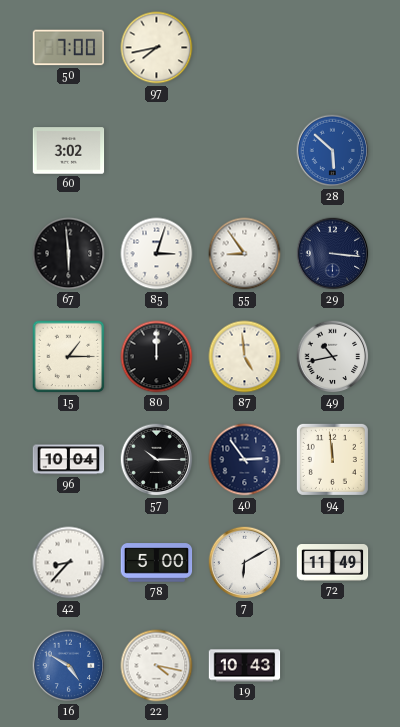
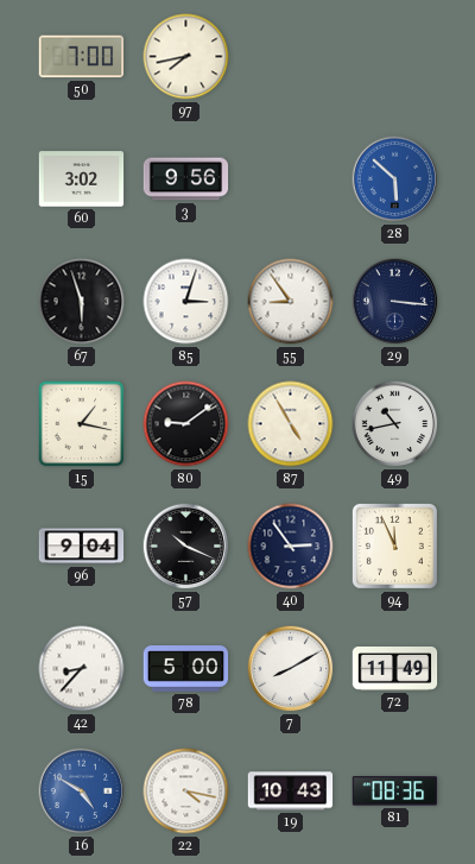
3: none -> 9:56 (186, 179)
67: 5:59 -> 5:57 (82, 302)
15: 1:15 -> 1:17 (82, 424)
80: 12:00 -> 9:09 (186, 424)
87: 4:59 -> 4:55 (291, 424)
96: 10:04 -> 9:04 (82, 547)
57: 10:15 -> 10:19 (186, 547)
94: 11:59 -> 11:56 (394, 545)
7: 6:10 -> 8:10 (291, 669)
81: none -> 08:36 (395, 792)
